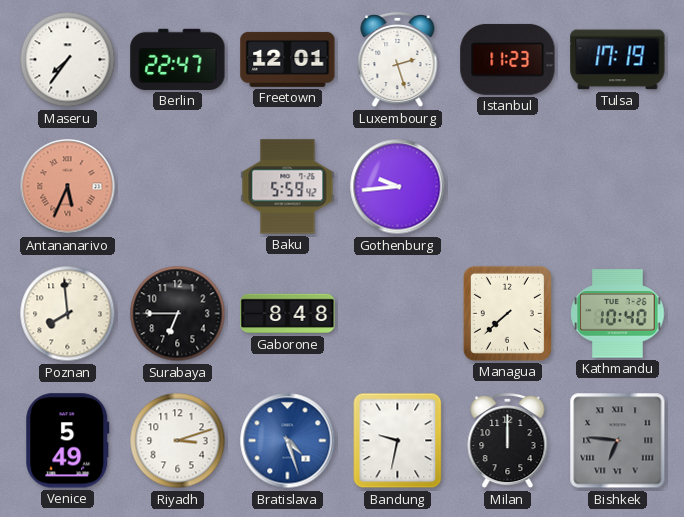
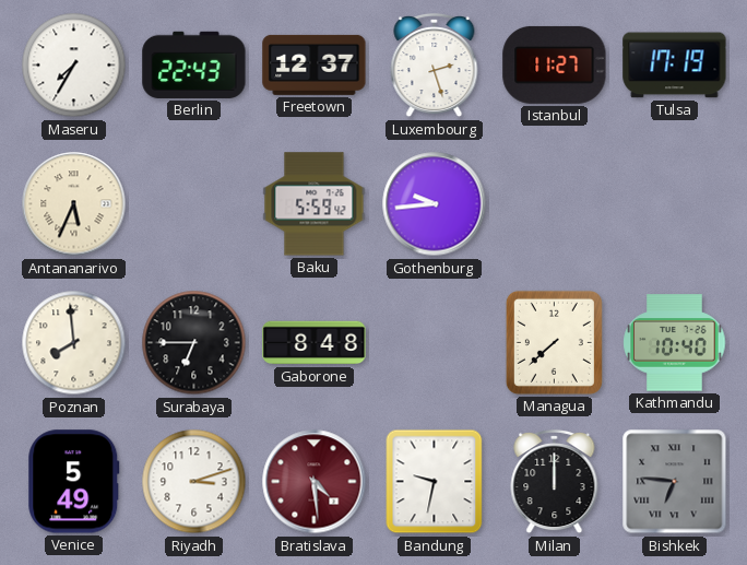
Maseru: 7:36 -> 7:35 (74, 66)
Berlin: 22:47 -> 22:43 (194, 64)
Freetown: 12:01 -> 12:37 (315, 64)
Istanbul: 11:23 -> 11:27 (555, 64)
Antananarivo dial: salmon -> cream (74, 204)
Bratislava: 4:27 -> 4:29 (315, 482)
Bratislava dial: blue -> burgundy (315, 482)
